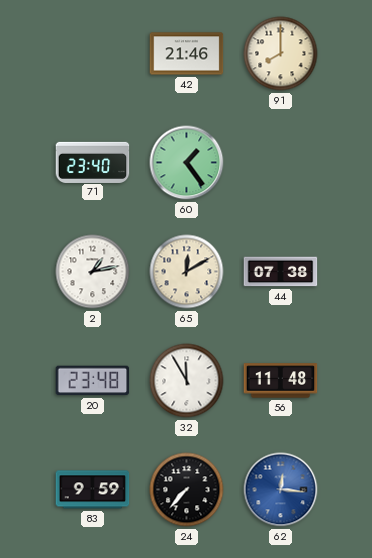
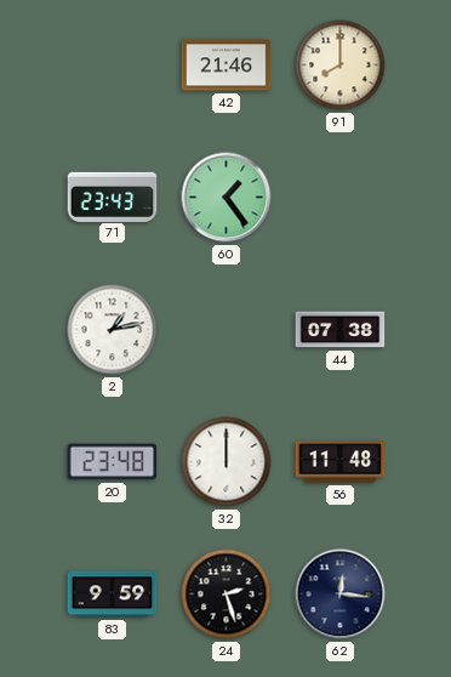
71: 23:40 -> 23:43 (113, 197)
65: 12:10 -> none (187, 272)
32: 11:55 -> 12:00 (227, 462)
24: 7:37 -> 2:27 (227, 594)
62 dial: blue -> navy (341, 594)
